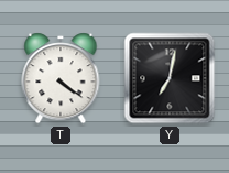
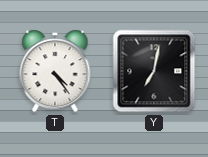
T: 4:21 -> 4:24 (55, 71)
